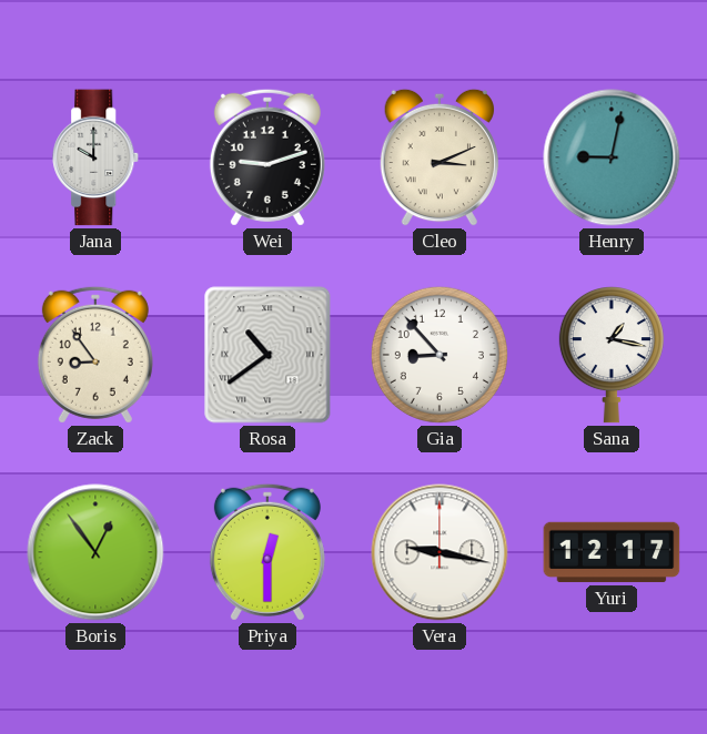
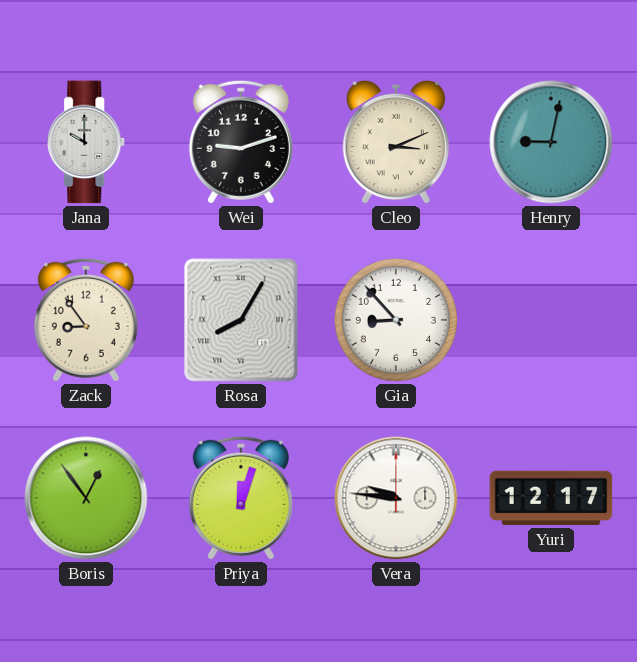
Rosa: 10:39 -> 8:05 (241, 320)
Sana: 1:17 -> none (612, 356)
Priya: 12:30 -> 12:03 (241, 498)
Vera: 9:17 -> 9:46 (396, 498)
